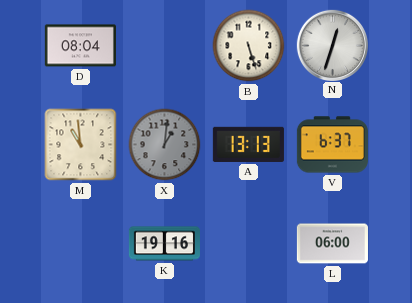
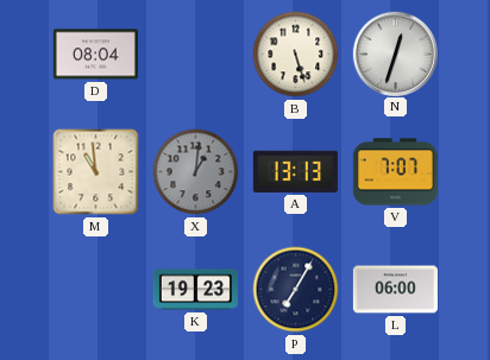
V: 6:37 -> 7:07 (395, 172)
K: 19:16 -> 19:23 (195, 290)
P: none -> 7:05 (296, 290)
